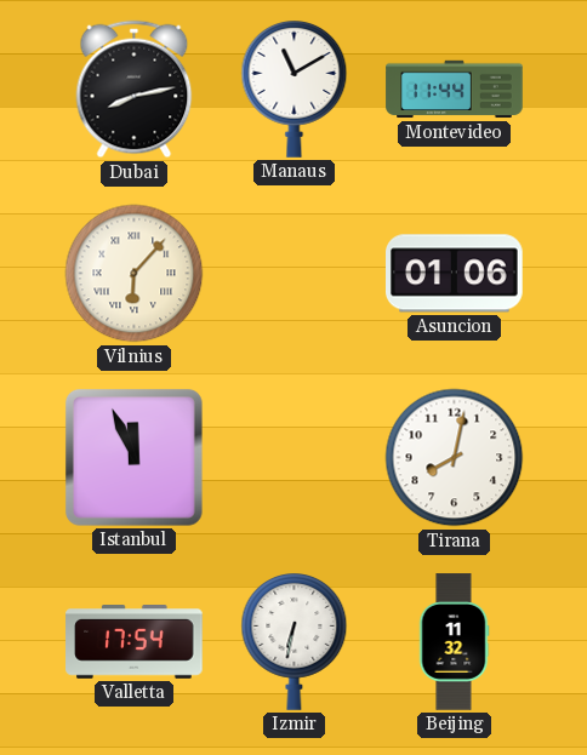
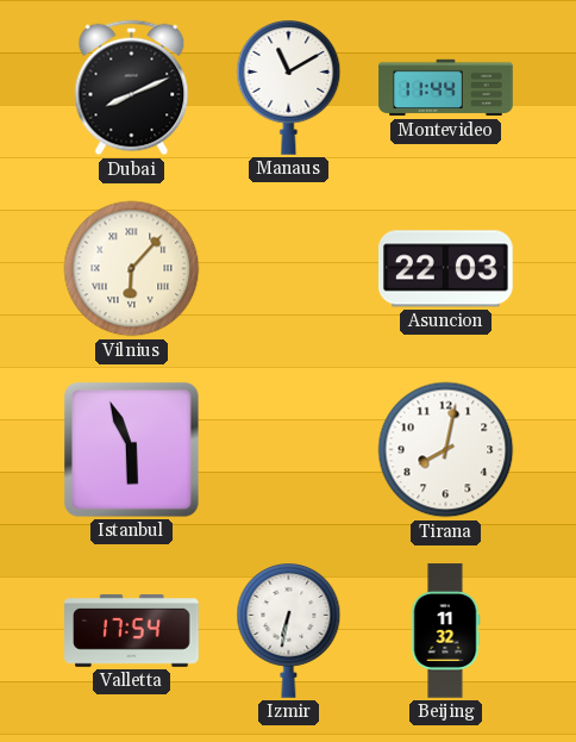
Dubai: 8:13 -> 8:11 (132, 88)
Asuncion: 01:06 -> 22:03 (446, 269)
Istanbul: 11:56 -> 5:56 (131, 449)
